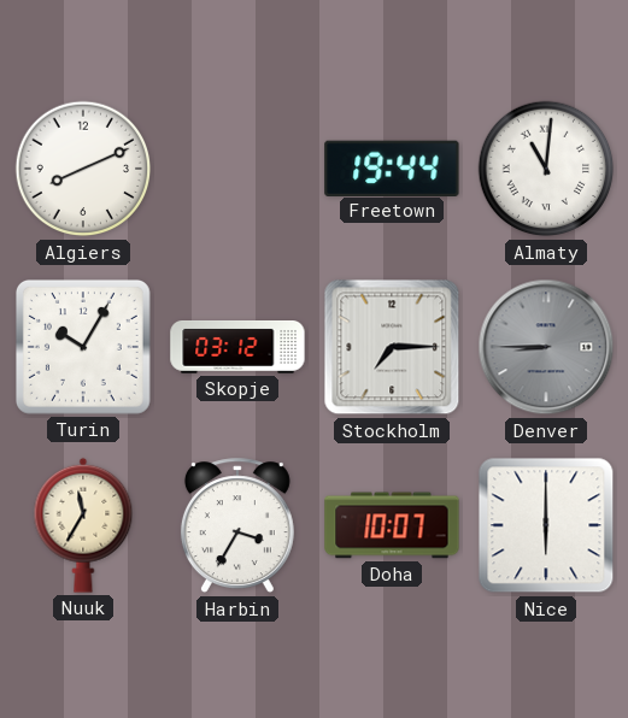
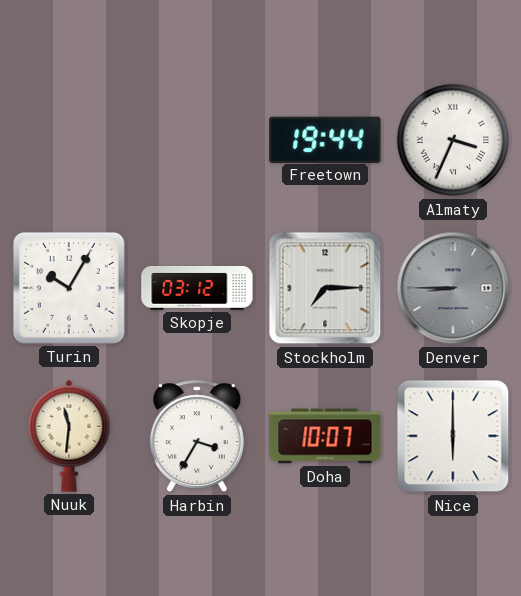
Algiers: 8:11 -> none (83, 169)
Almaty: 11:01 -> 3:34 (453, 140)
Nuuk: 11:35 -> 11:31 (69, 436)
